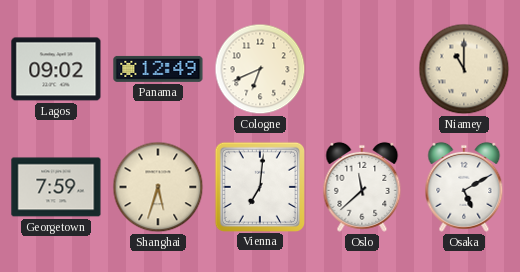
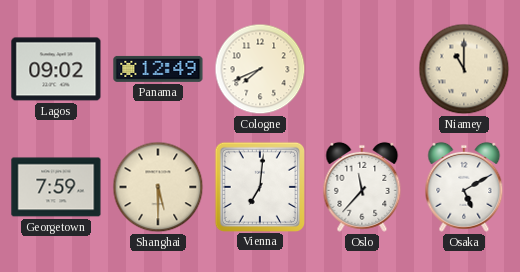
Cologne: 6:41 -> 7:41 (260, 69)
Shanghai: 5:33 -> 5:30 (158, 187)
Oslo: 11:38 -> 11:37 (362, 187)
